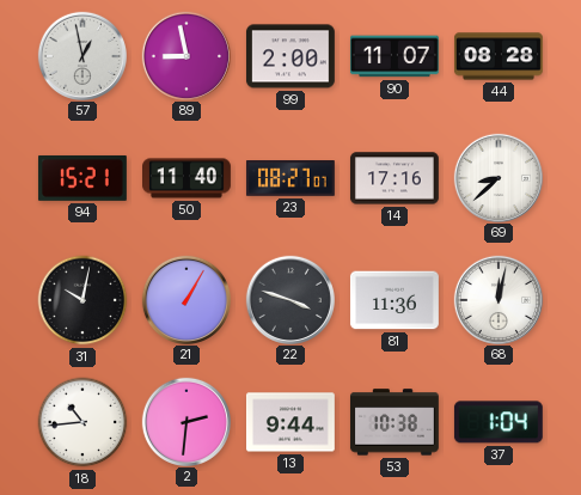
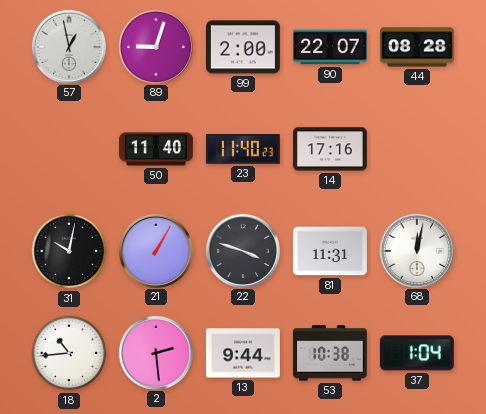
89: 8:58 -> 9:03 (155, 46)
90: 11:07 -> 22:07 (330, 47)
94: 15:21 -> none (82, 178)
23: 08:27 -> 11:40 (243, 150)
69: 8:38 -> none (497, 177)
81: 11:36 -> 11:31 (330, 251)
2: 2:31 -> 2:29 (155, 352)
